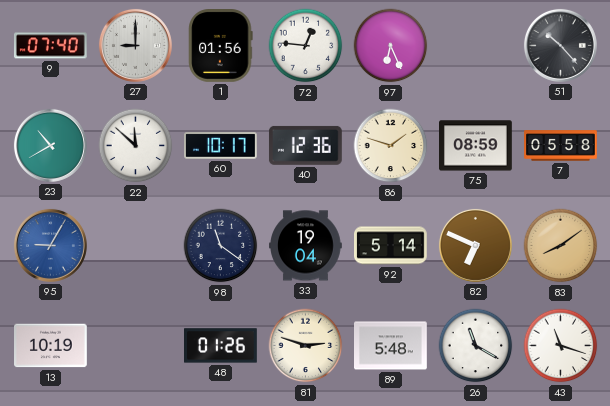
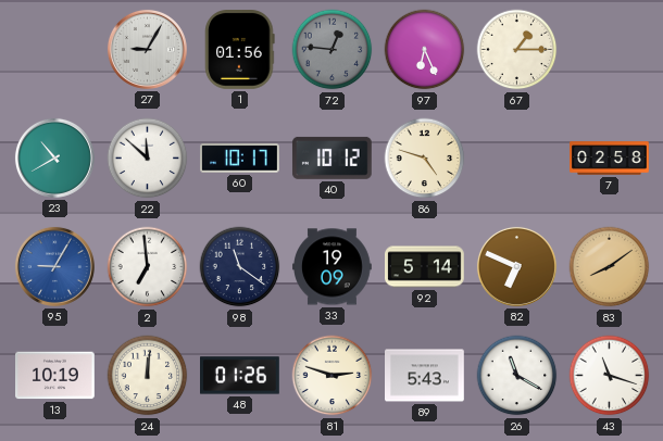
9: 07:40 -> none (50, 46)
27: 9:00 -> 9:05 (147, 49)
72 dial: white -> grey (333, 50)
67: none -> 1:15 (517, 50)
51: 10:23 -> none (560, 45)
40: 12:36 -> 10:12 (331, 157)
86: 1:48 -> 4:48 (425, 159)
75: 08:59 -> none (476, 146)
7: 05:58 -> 02:58 (610, 159)
2: none -> 6:59 (148, 267)
33: 19:04 -> 19:09 (333, 267)
24: none -> 12:01 (148, 376)
89: 5:48 -> 5:43 (425, 376)
